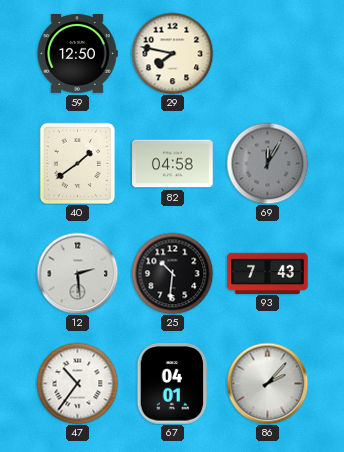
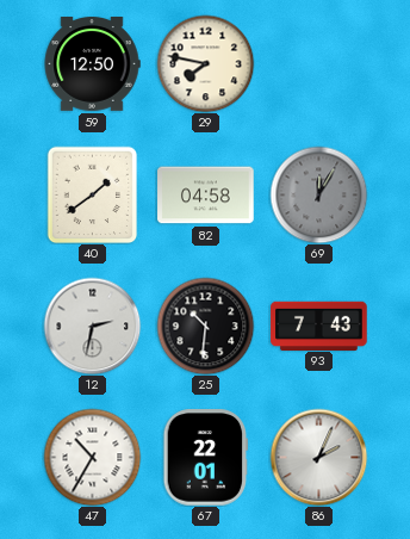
12: 2:29 -> 2:32 (92, 326)
47: 10:36 -> 10:35 (92, 457)
67: 04:01 -> 22:01 (206, 458)
86: 2:07 -> 2:04 (318, 457)
